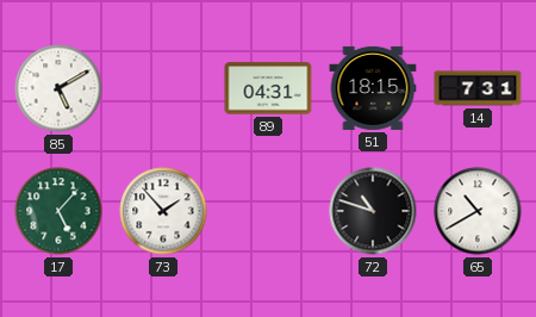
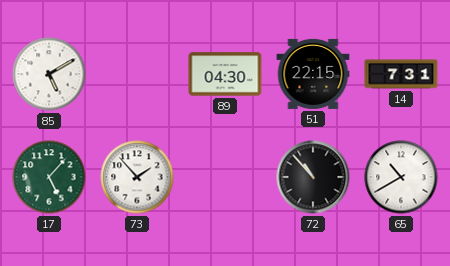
89: 04:31 -> 04:30 (225, 74)
51: 18:15 -> 22:15 (313, 74)
72: 10:48 -> 10:53 (313, 177)
